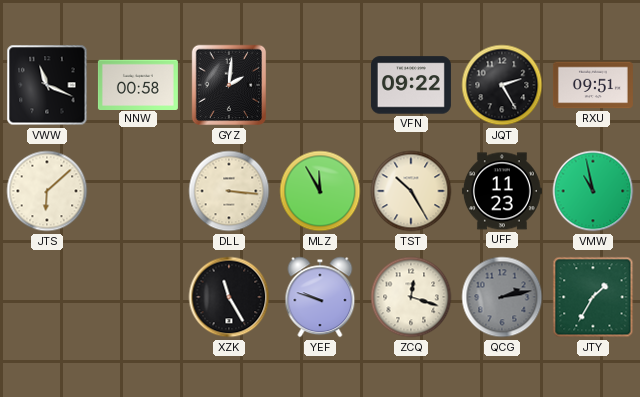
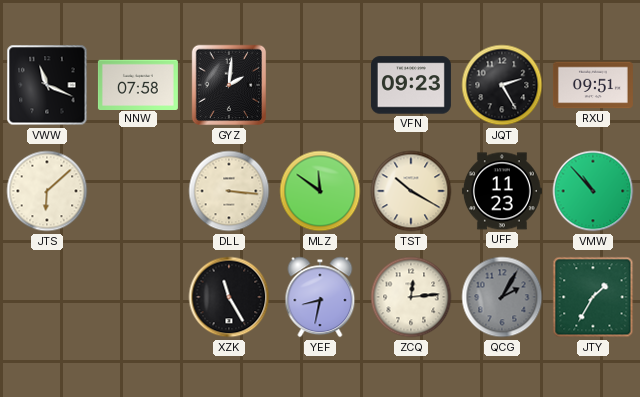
NNW: 00:58 -> 07:58 (138, 84)
VFN: 09:22 -> 09:23 (411, 85)
MLZ: 11:55 -> 11:51 (320, 191)
TST: 10:25 -> 10:20 (411, 191)
VMW: 10:58 -> 10:53 (593, 191)
YEF: 9:48 -> 8:32 (320, 297)
ZCQ: 12:18 -> 12:14 (411, 297)
QCG: 2:13 -> 2:05 (502, 297)
